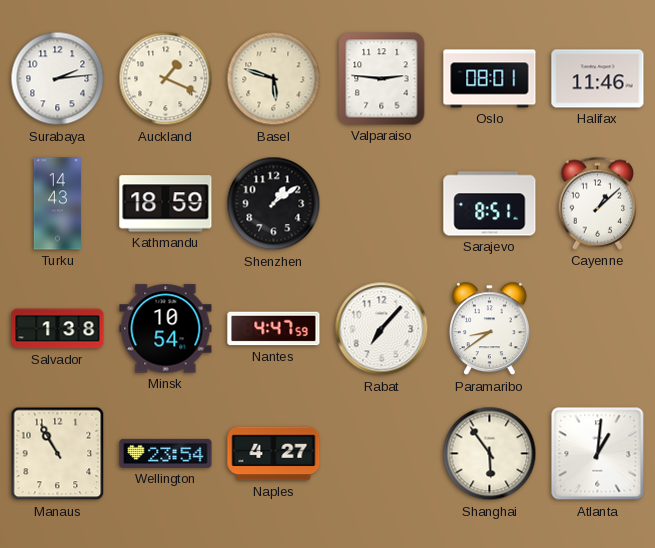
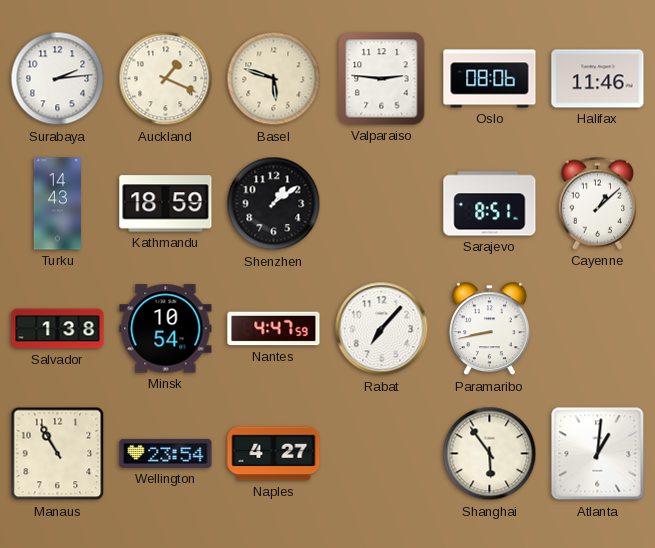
Oslo: 08:01 -> 08:06 (490, 79)
Paramaribo: 8:39 -> 8:43 (489, 329)
